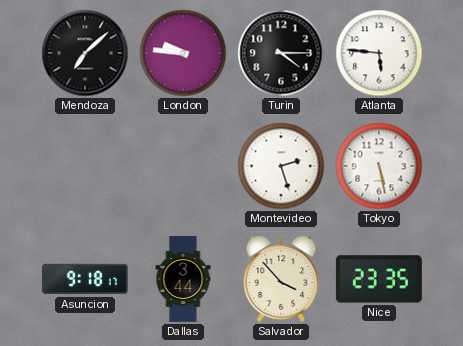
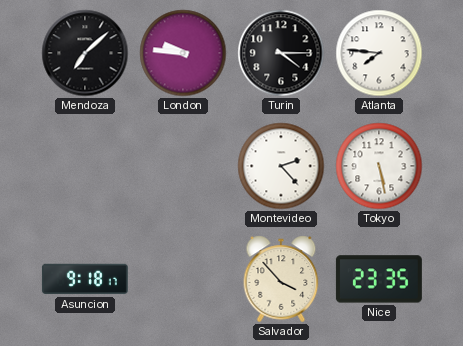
Atlanta: 5:46 -> 7:46 (379, 53)
Montevideo: 2:27 -> 2:23 (281, 166)
Dallas: 3:44 -> none (183, 279)
